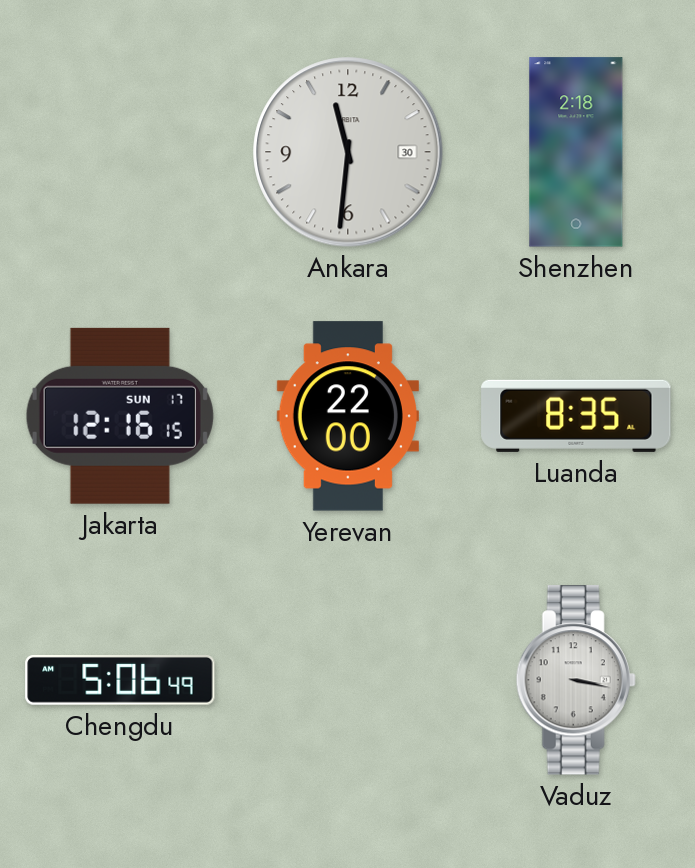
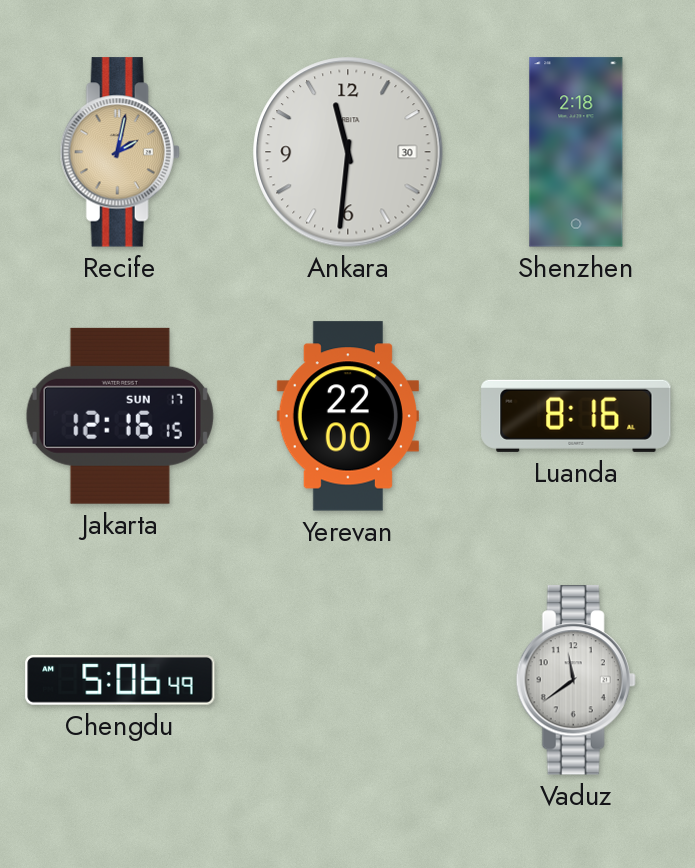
Recife: none -> 2:02 (120, 152)
Luanda: 8:35 -> 8:16 (576, 416)
Vaduz: 3:17 -> 11:39 (576, 680)
